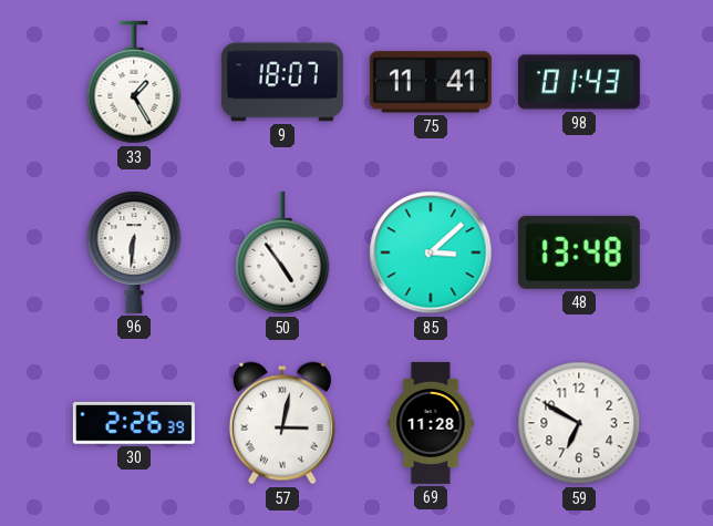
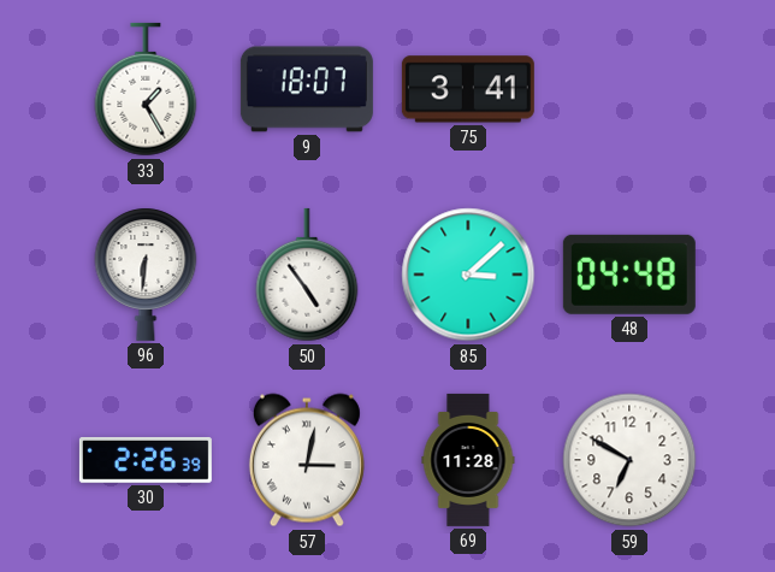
75: 11:41 -> 3:41 (468, 89)
98: 01:43 -> none (579, 82)
48: 13:48 -> 04:48 (629, 275)
